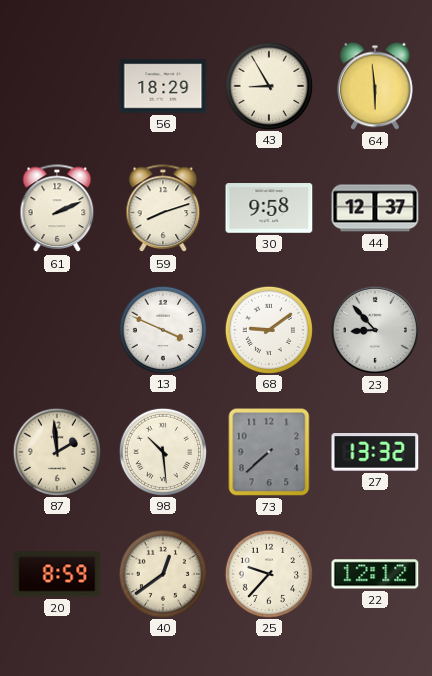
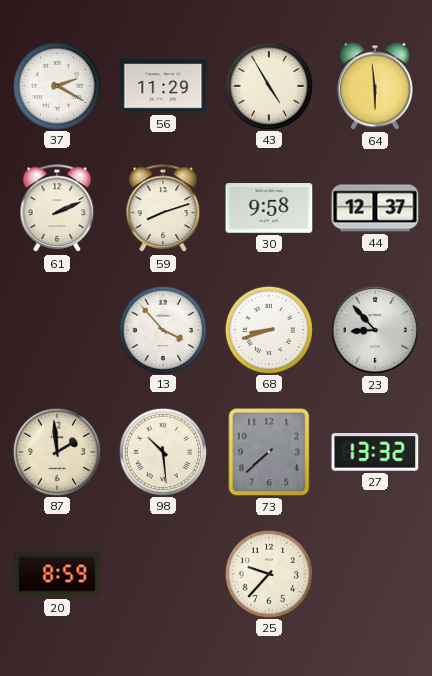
37: none -> 2:20 (56, 85)
56: 18:29 -> 11:29 (163, 86)
43: 8:55 -> 4:55 (268, 85)
13: 3:49 -> 3:53 (162, 329)
68: 9:09 -> 8:42 (268, 329)
40: 12:39 -> none (162, 573)
22: 12:12 -> none (375, 574)
